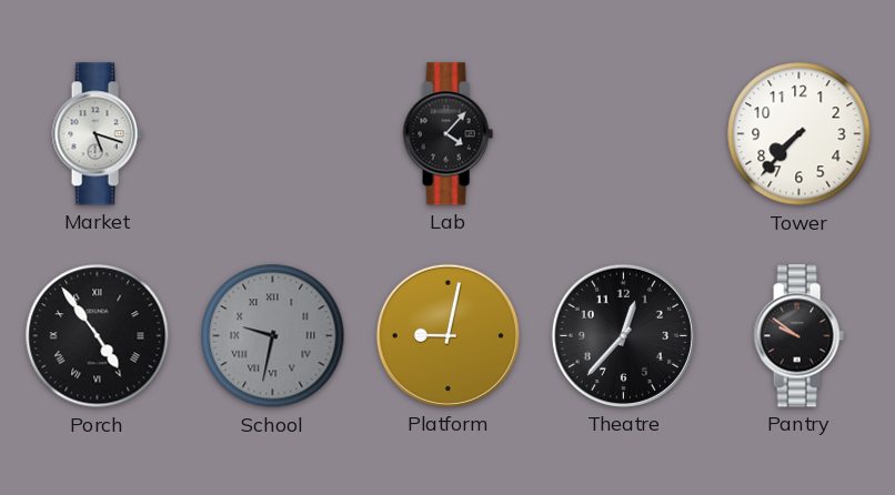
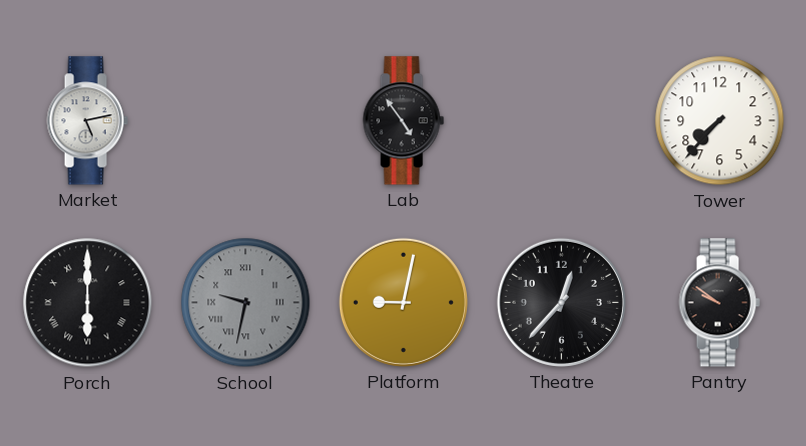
Market: 5:18 -> 5:13 (87, 121)
Lab: 4:07 -> 4:54 (403, 121)
Porch: 4:54 -> 6:00 (88, 303)
